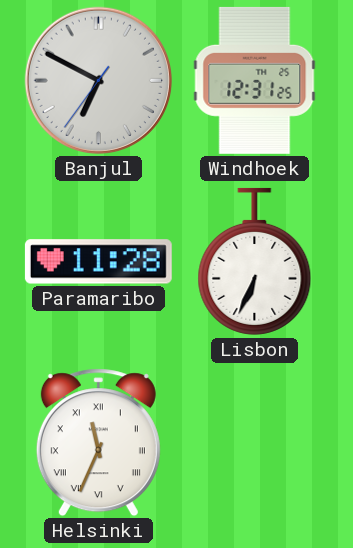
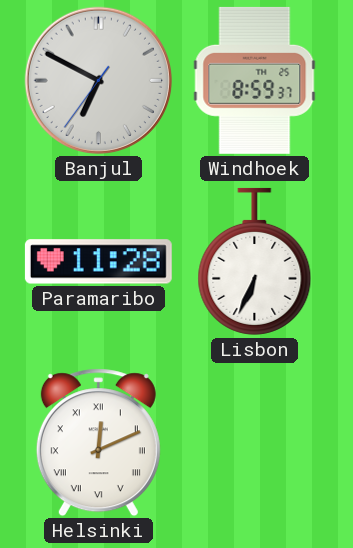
Windhoek: 12:31 -> 8:59 (255, 80)
Helsinki: 11:34 -> 12:11 (98, 443)
